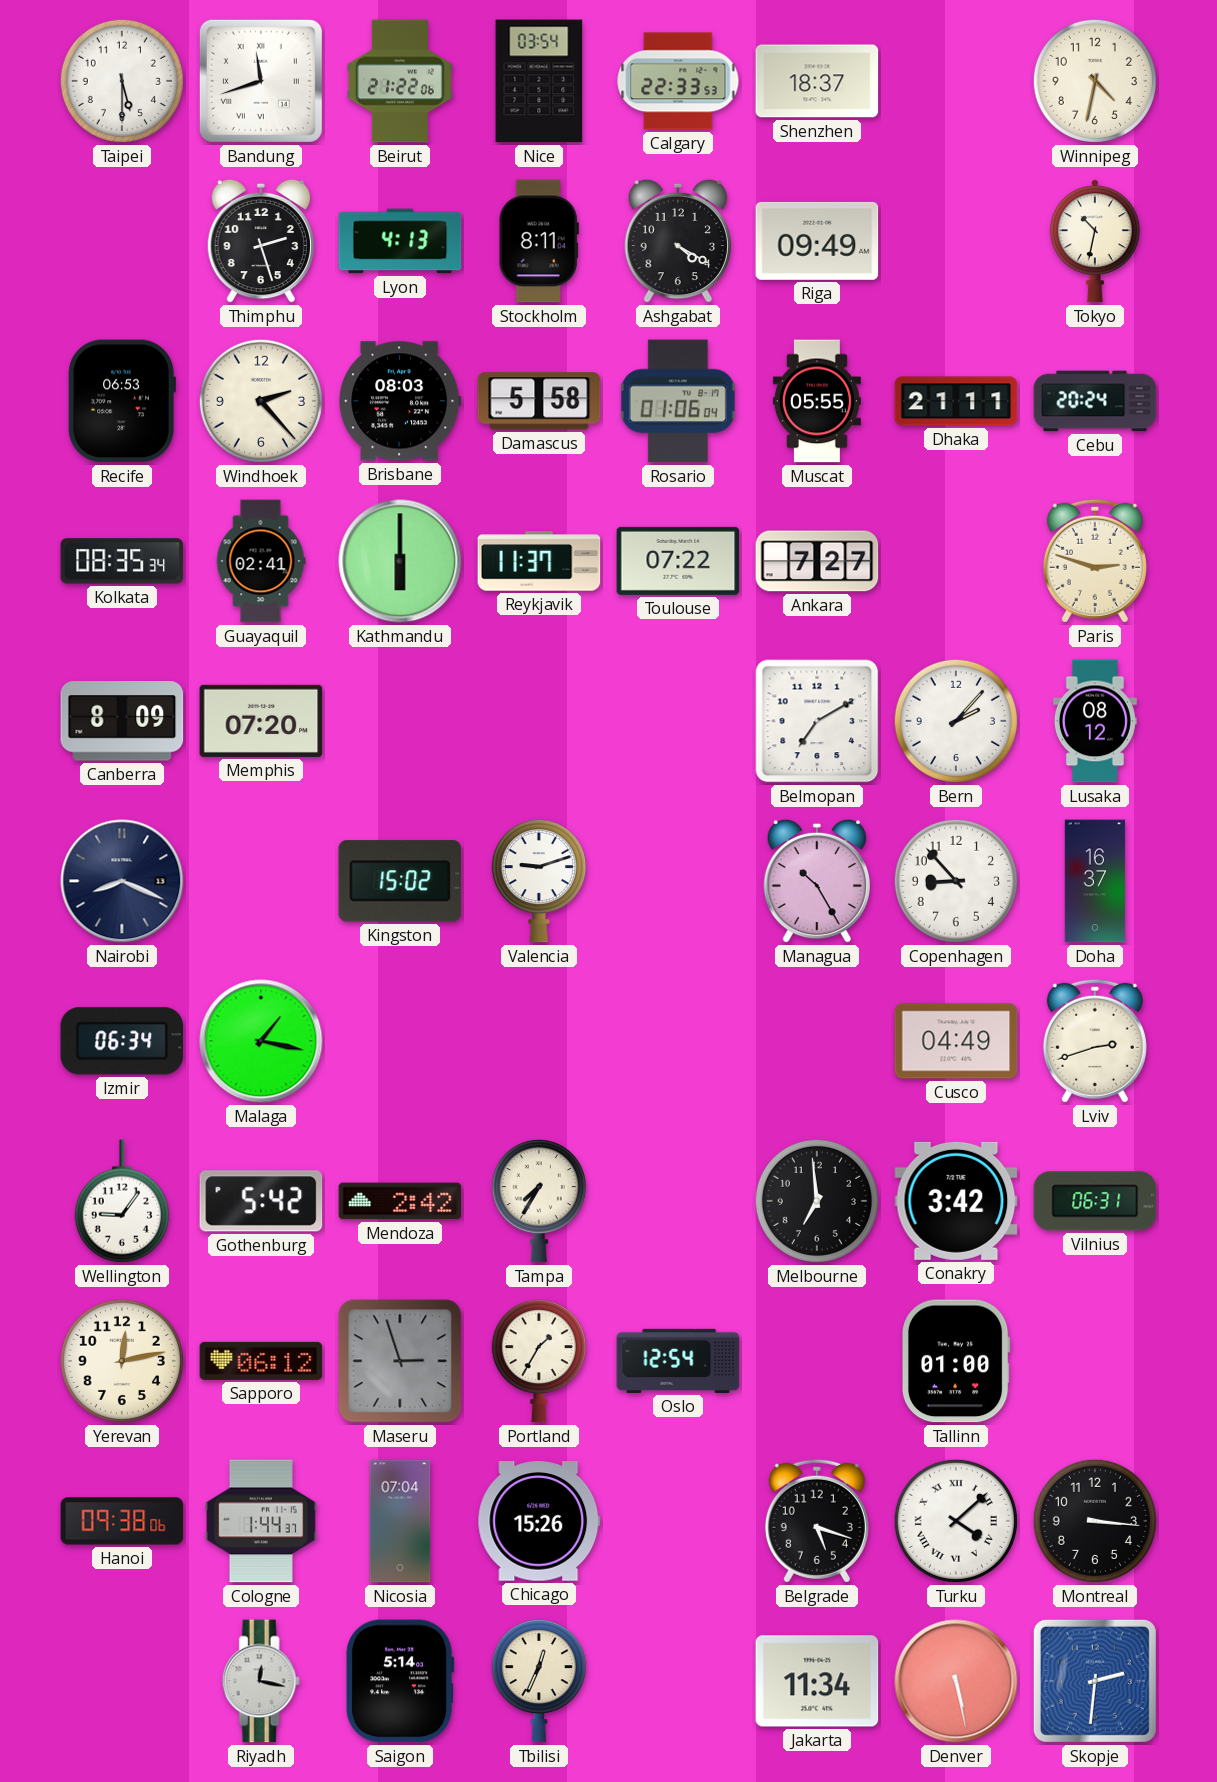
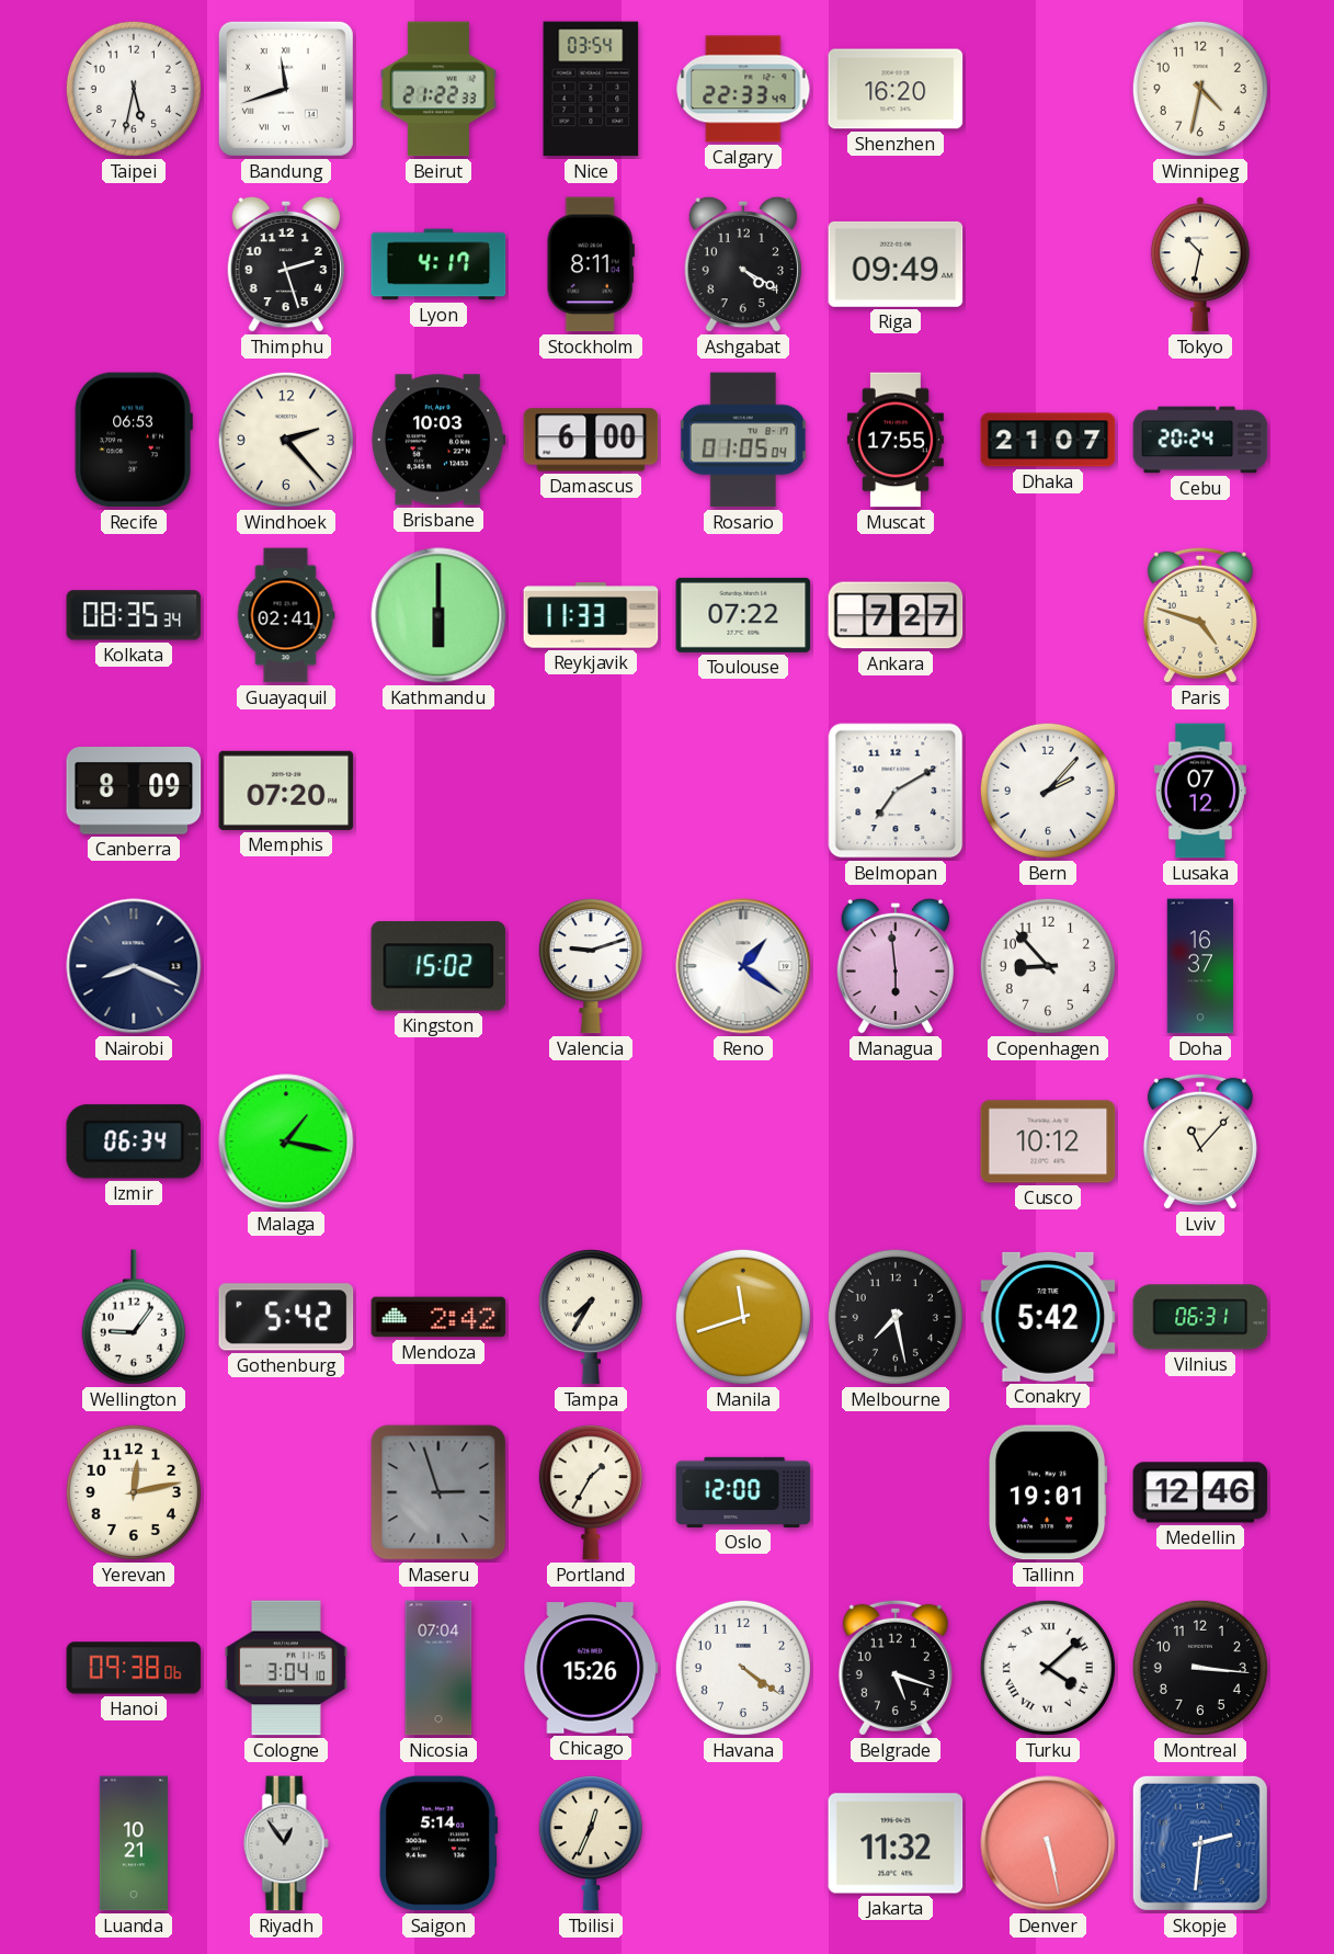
Taipei: 5:30 -> 5:32 (134, 89)
Beirut: 21:22:06 -> 21:22:33 (438, 89)
Calgary: 22:33:53 -> 22:33:49 (743, 89)
Shenzhen: 18:37 -> 16:20 (896, 89)
Lyon: 4:13 -> 4:17 (438, 264)
Brisbane: 08:03 -> 10:03 (438, 440)
Damascus: 5:58 -> 6:00 (591, 440)
Rosario: 01:06 -> 01:05 (743, 440)
Muscat: 05:55 -> 17:55 (896, 440)
Dhaka: 21:11 -> 21:07 (1048, 440)
Reykjavik: 11:37 -> 11:33 (591, 615)
Paris: 2:48 -> 4:48 (1200, 615)
Lusaka: 08:12 -> 07:12 (1200, 791)
Reno: none -> 1:21 (743, 966)
Managua: 10:25 -> 5:59 (894, 966)
Cusco: 04:49 -> 10:12 (1048, 1141)
Lviv: 2:42 -> 11:07 (1200, 1141)
Manila: none -> 11:42 (743, 1317)
Melbourne: 6:59 -> 7:28 (896, 1317)
Conakry: 3:42 -> 5:42 (1048, 1317)
Sapporo: 06:12 -> none (261, 1361)
Oslo: 12:54 -> 12:00 (743, 1492)
Tallinn: 01:00 -> 19:01 (1048, 1492)
Medellin: none -> 12:46 (1200, 1492)
Cologne: 1:44 -> 3:04 (286, 1668)
Havana: none -> 4:21 (743, 1668)
Luanda: none -> 10:21 (133, 1843)
Riyadh: 12:17 -> 12:54 (286, 1843)
Jakarta: 11:34 -> 11:32 (896, 1843)
